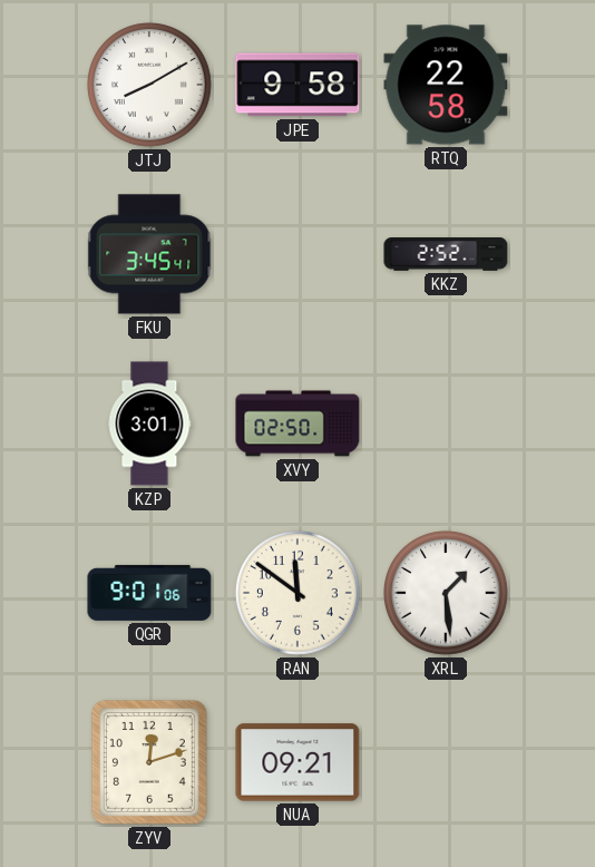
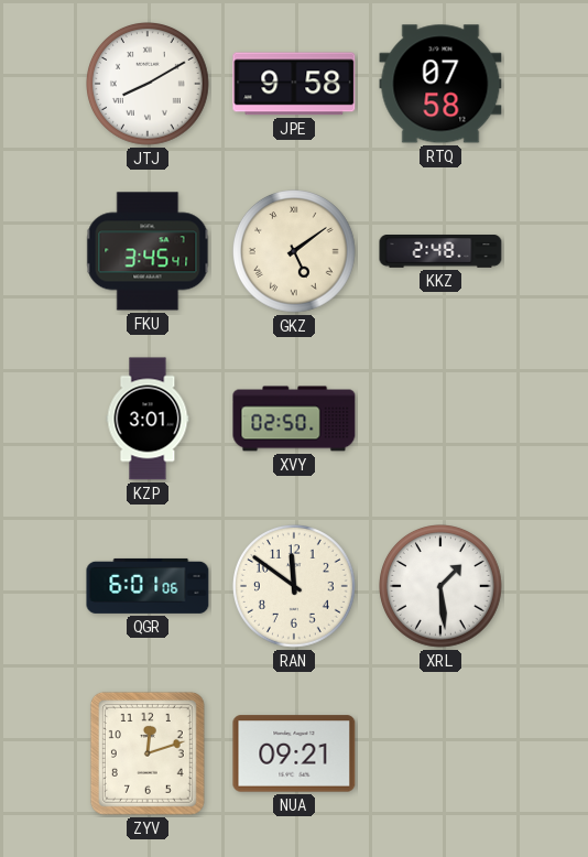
RTQ: 22:58 -> 07:58 (440, 84)
GKZ: none -> 5:09 (295, 252)
KKZ: 2:52 -> 2:48 (440, 252)
QGR: 9:01 -> 6:01 (148, 586)
